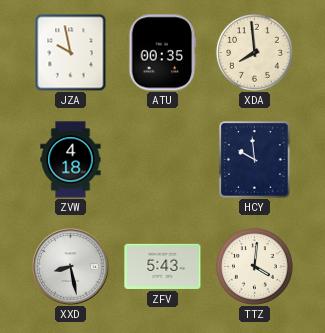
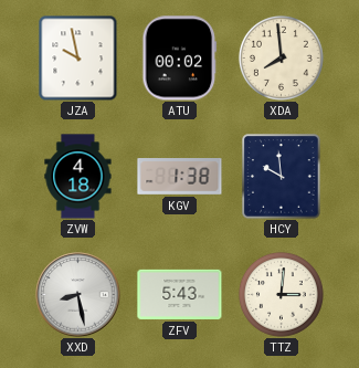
ATU: 00:35 -> 00:02 (180, 59)
KGV: none -> 1:38 (180, 177)
TTZ: 4:01 -> 3:01 (281, 294)
